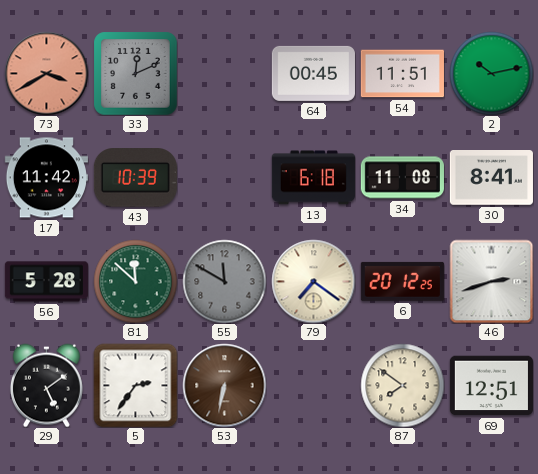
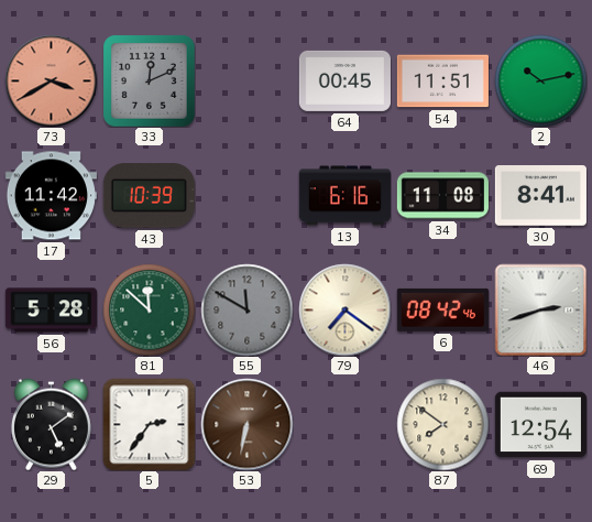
13: 6:18 -> 6:16 (344, 196)
6: 20:12 -> 08:42 (442, 309)
69: 12:51 -> 12:54 (540, 425)
